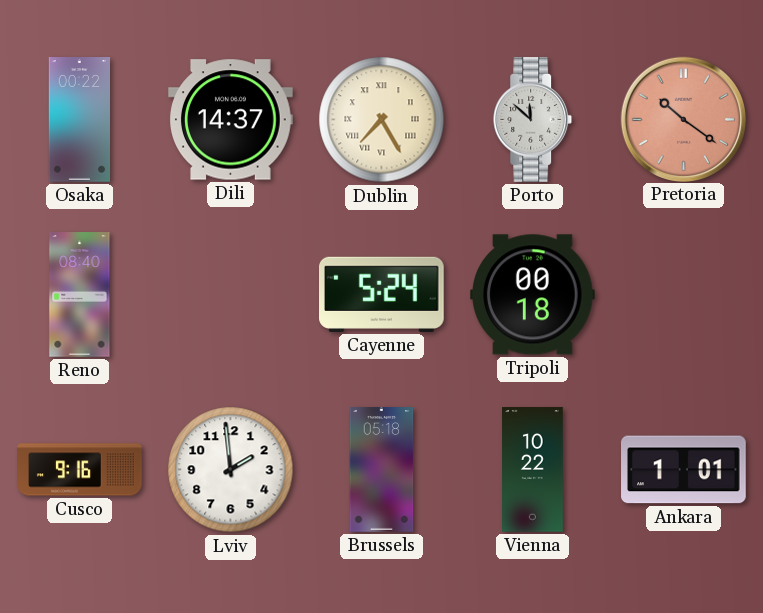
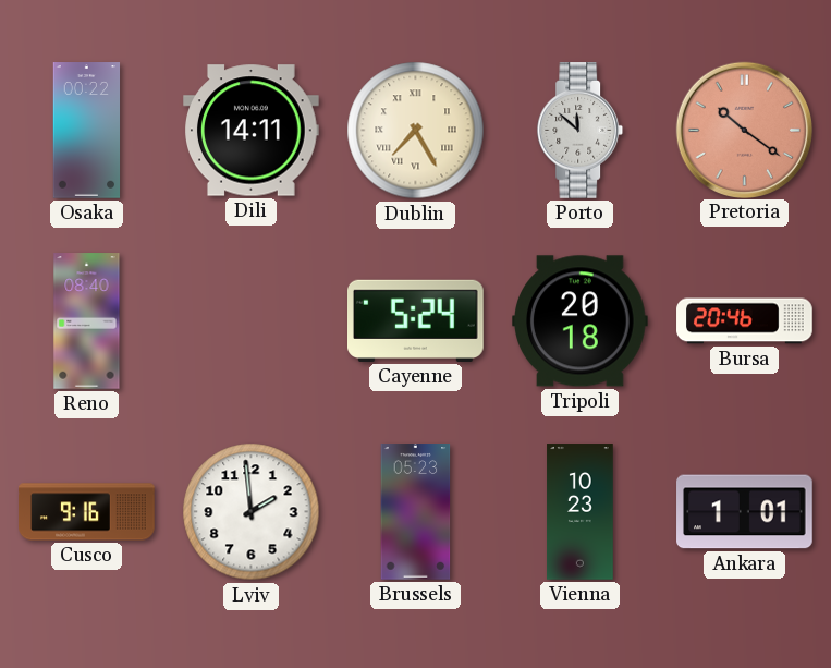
Dili: 14:37 -> 14:11 (252, 131)
Tripoli: 00:18 -> 20:18 (581, 321)
Bursa: none -> 20:46 (745, 321)
Brussels: 05:18 -> 05:23 (416, 512)
Vienna: 10:22 -> 10:23 (581, 512)
